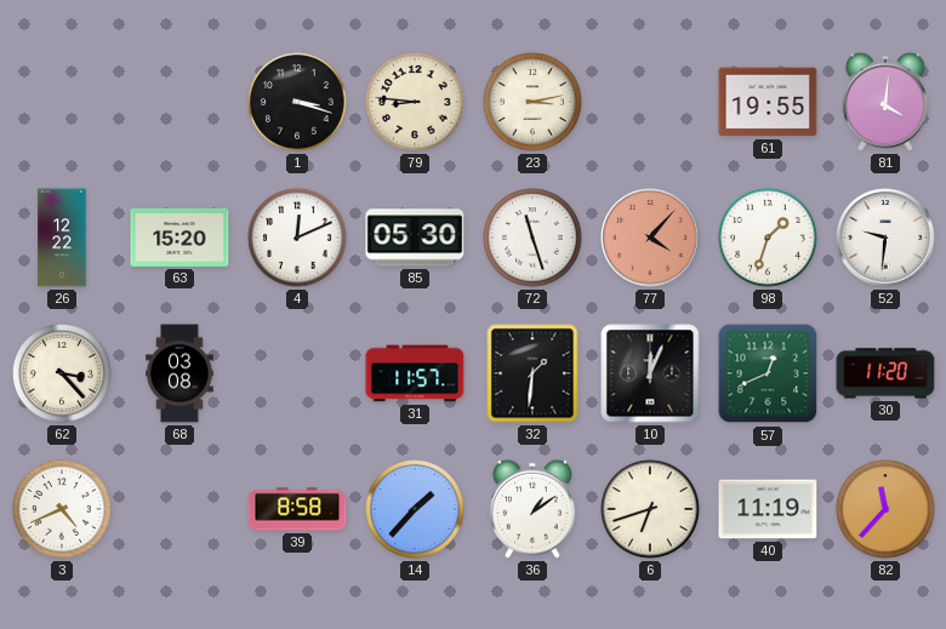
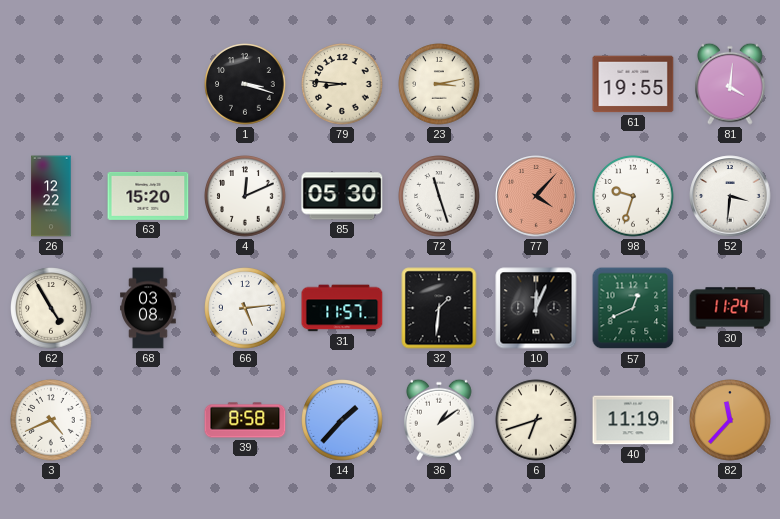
98: 1:33 -> 9:33 (633, 196)
52: 9:31 -> 3:31 (730, 196)
62: 3:23 -> 4:55 (51, 308)
66: none -> 5:14 (245, 308)
30: 11:20 -> 11:24 (730, 308)
